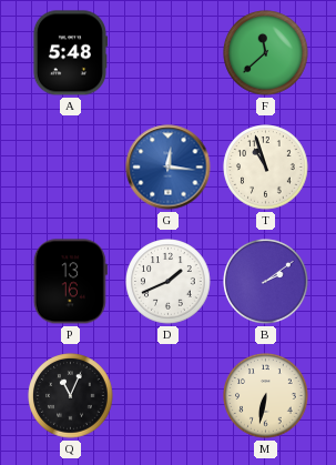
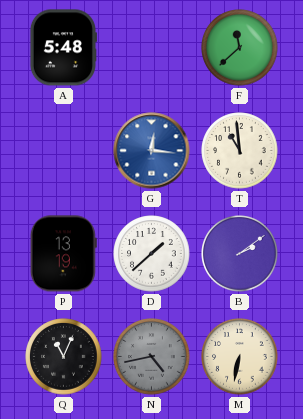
T: 10:57 -> 10:59 (240, 151)
P: 13:16 -> 13:19 (63, 254)
D: 1:41 -> 1:38 (152, 254)
N: none -> 4:43 (152, 357)
